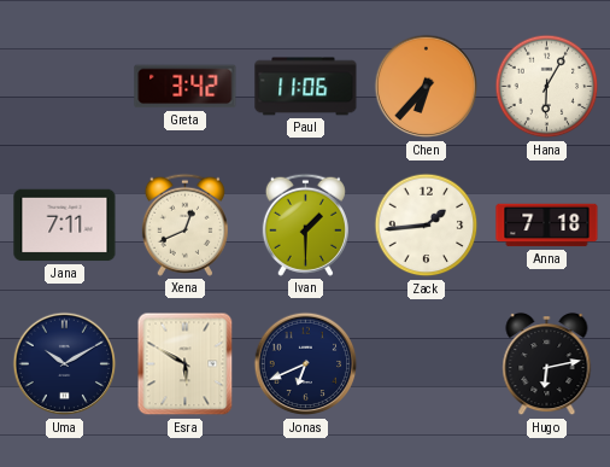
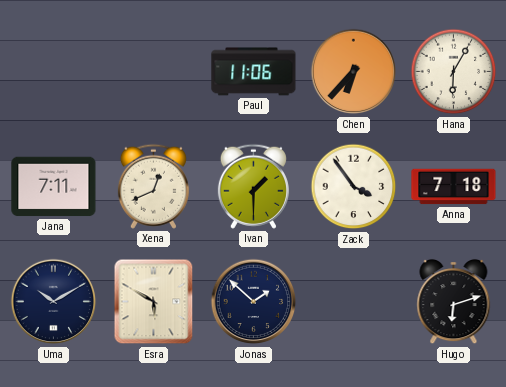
Greta: 3:42 -> none (186, 87)
Zack: 1:44 -> 3:54 (354, 187)
Jonas: 6:41 -> 1:52 (254, 302)
Hugo: 6:13 -> 6:12 (454, 302)
